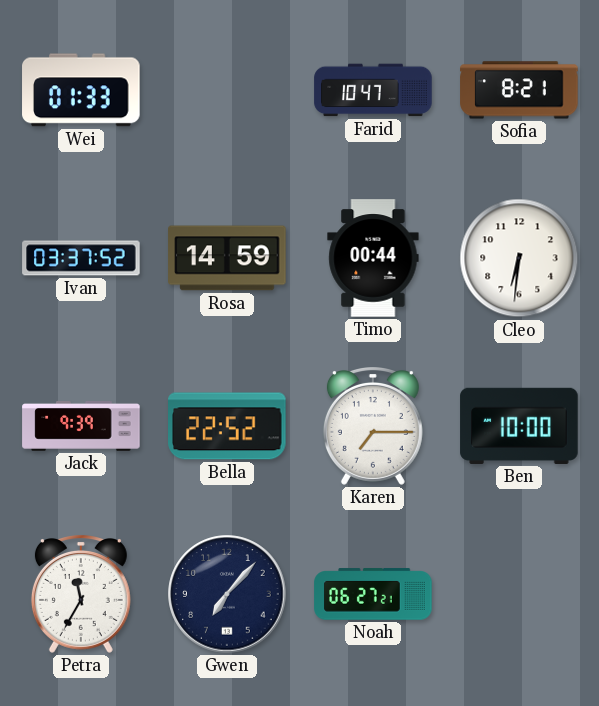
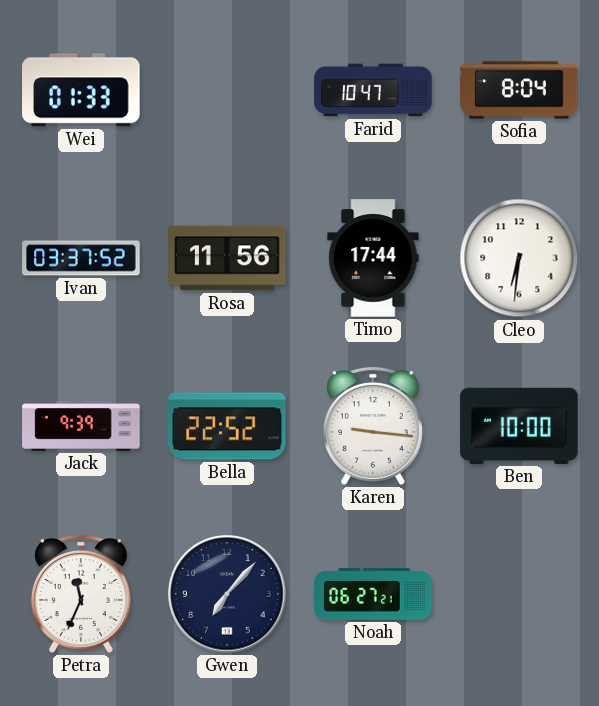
Sofia: 8:21 -> 8:04 (519, 90)
Rosa: 14:59 -> 11:56 (227, 258)
Timo: 00:44 -> 17:44 (373, 258)
Karen: 7:15 -> 9:16 (373, 427)
Petra: 11:35 -> 11:34 (81, 595)
